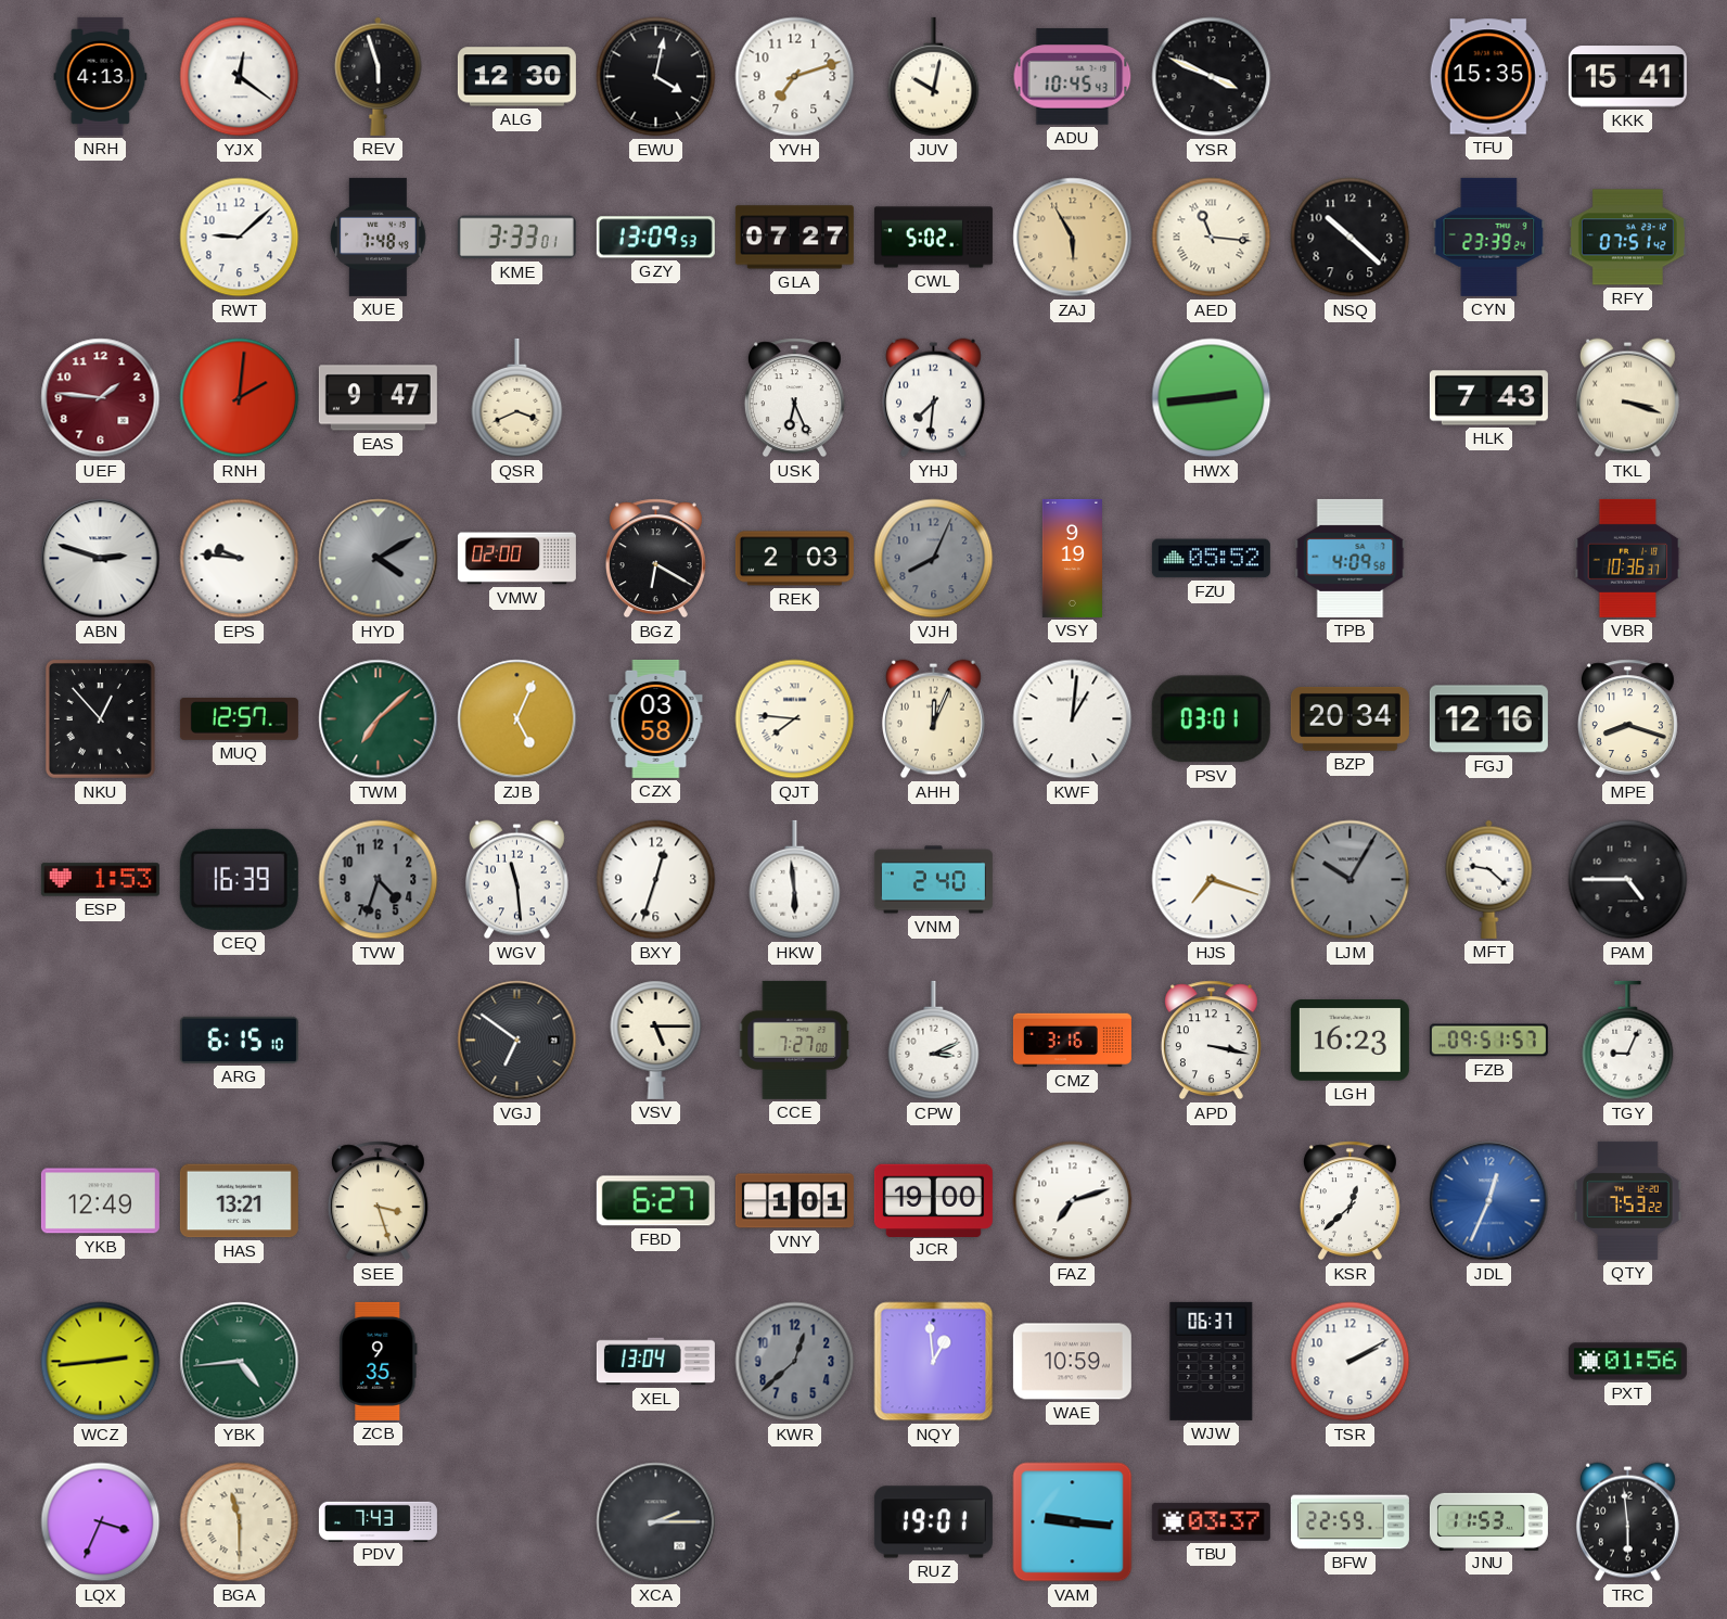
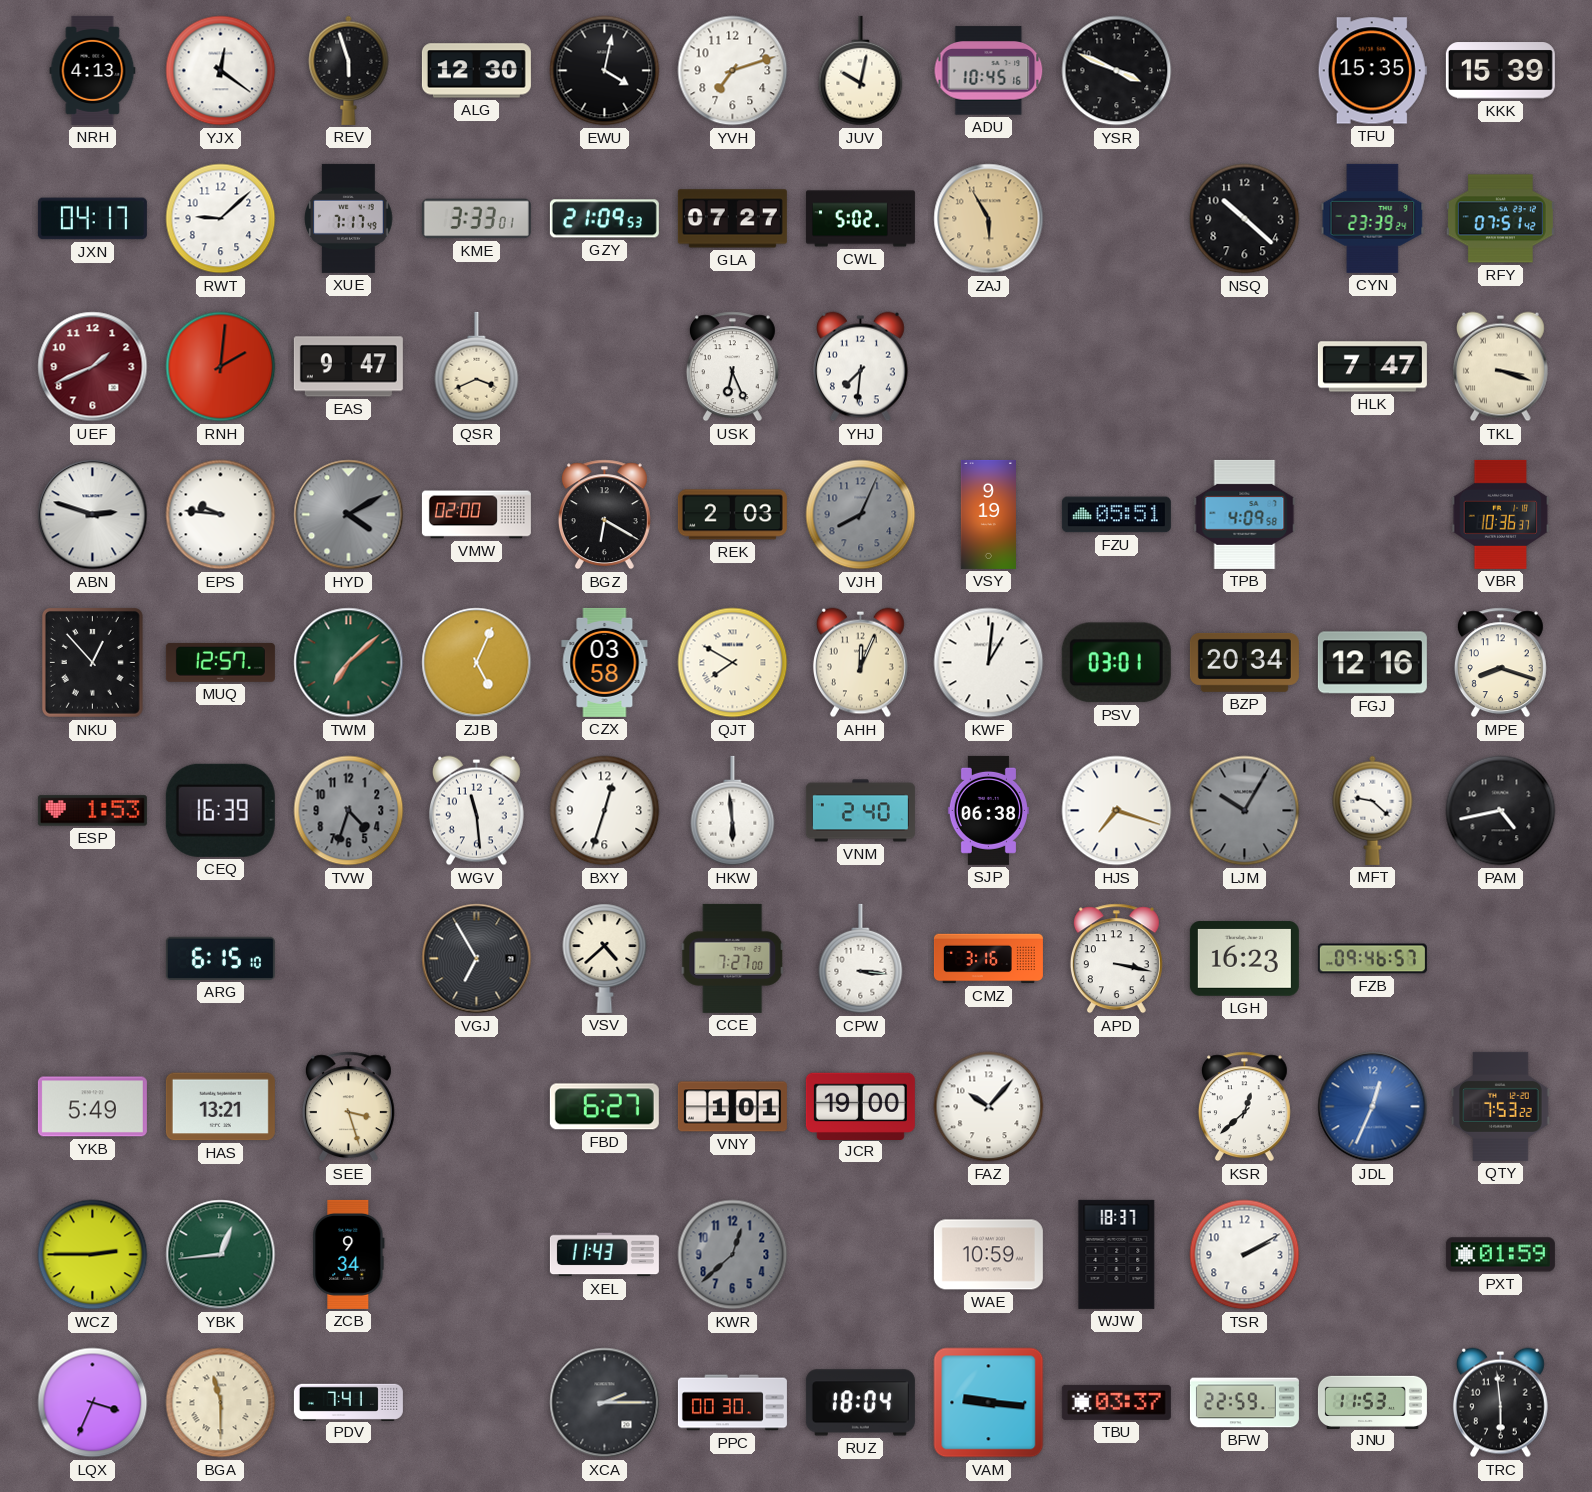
ADU: 10:45:43 -> 10:45:16 (989, 71)
KKK: 15:41 -> 15:39 (1500, 71)
JXN: none -> 04:17 (92, 219)
XUE: 7:48 -> 7:17 (349, 218)
GZY: 13:09 -> 21:09 (604, 219)
AED: 11:16 -> none (1212, 238)
UEF: 1:46 -> 1:41 (93, 367)
HWX: 2:44 -> none (1212, 398)
HLK: 7:43 -> 7:47 (1372, 367)
FZU: 05:52 -> 05:51 (1116, 515)
QJT: 7:46 -> 7:50 (733, 663)
SJP: none -> 06:38 (988, 810)
PAM: 4:45 -> 4:43 (1501, 811)
VGJ: 6:51 -> 6:55 (477, 959)
VSV: 5:15 -> 4:38 (605, 958)
CPW: 3:11 -> 3:16 (861, 959)
FZB: 09:51 -> 09:46 (1372, 959)
TGY: 9:04 -> none (1628, 1041)
YKB: 12:49 -> 5:49 (92, 1107)
FAZ: 7:12 -> 10:07 (989, 1107)
WCZ: 2:44 -> 2:45 (93, 1255)
YBK: 4:44 -> 12:44 (221, 1255)
ZCB: 9:35 -> 9:34 (349, 1254)
XEL: 13:04 -> 11:43 (604, 1255)
NQY: 12:59 -> none (934, 1362)
WJW: 06:37 -> 18:37 (1117, 1254)
PXT: 01:56 -> 01:59 (1500, 1255)
PDV: 7:43 -> 7:41 (348, 1402)
PPC: none -> 00:30 (732, 1403)
RUZ: 19:01 -> 18:04 (860, 1403)
